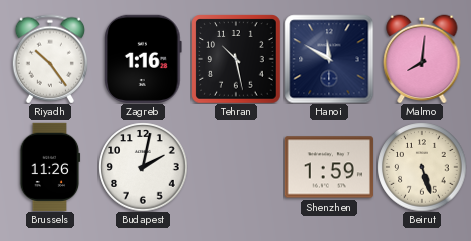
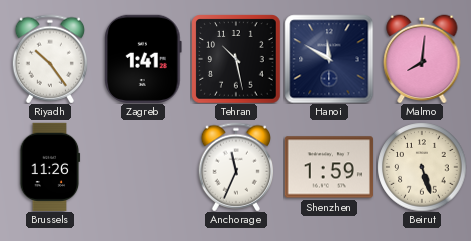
Zagreb: 1:16 -> 1:41 (143, 58)
Budapest: 2:02 -> none (143, 167)
Anchorage: none -> 11:34 (235, 167)
